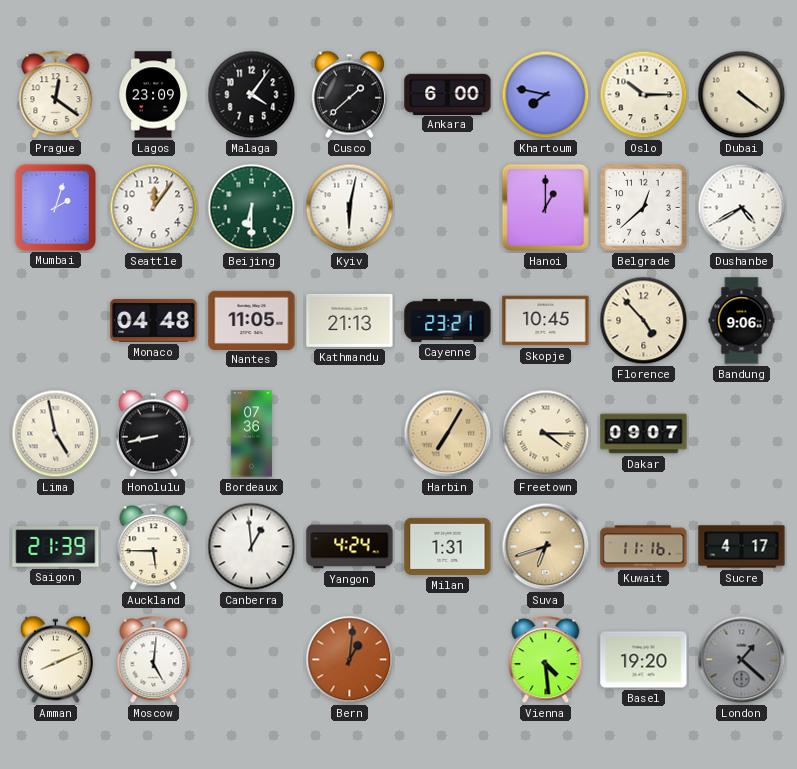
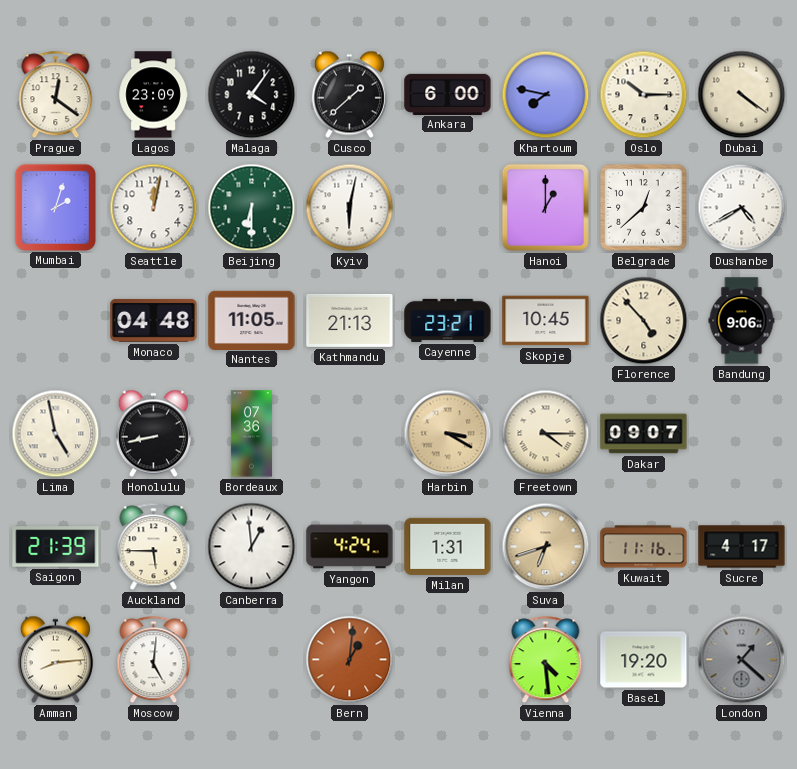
Seattle: 12:06 -> 12:02 (154, 208)
Harbin: 7:05 -> 3:20 (448, 434)
Amman: 8:11 -> 8:14 (55, 660)
